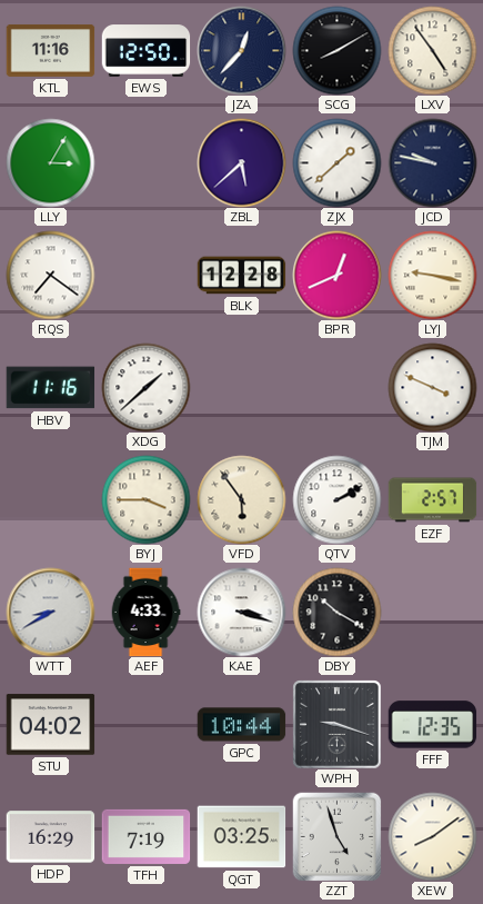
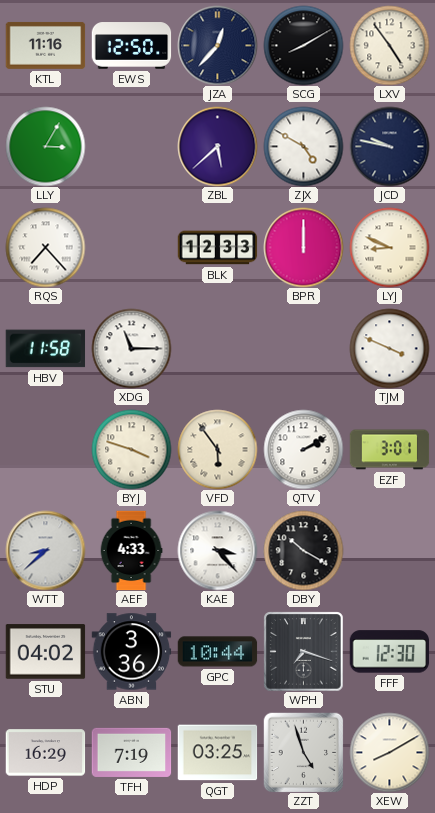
ZJX: 1:38 -> 4:50 (303, 146)
RQS: 7:21 -> 7:23 (45, 247)
BLK: 12:28 -> 12:33 (217, 248)
BPR: 12:41 -> 12:00 (303, 247)
LYJ: 9:17 -> 8:49 (389, 247)
HBV: 11:16 -> 11:58 (45, 349)
XDG: 1:38 -> 11:15 (131, 348)
BYJ: 3:45 -> 3:48 (131, 449)
EZF: 2:57 -> 3:01 (389, 450)
WTT: 8:40 -> 8:38 (45, 550)
KAE: 3:18 -> 3:23 (217, 550)
ABN: none -> 3:36 (131, 652)
WPH: 9:18 -> 7:18 (303, 651)
FFF: 12:35 -> 12:30 (389, 652)
XEW: 8:09 -> 8:10 (389, 752)
